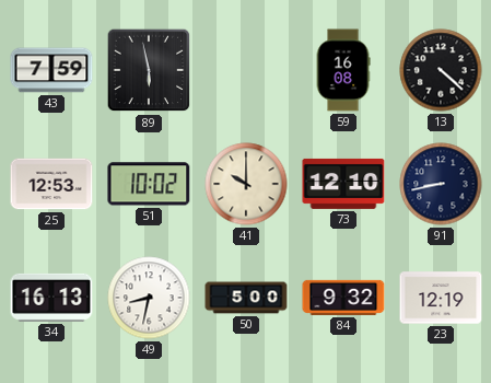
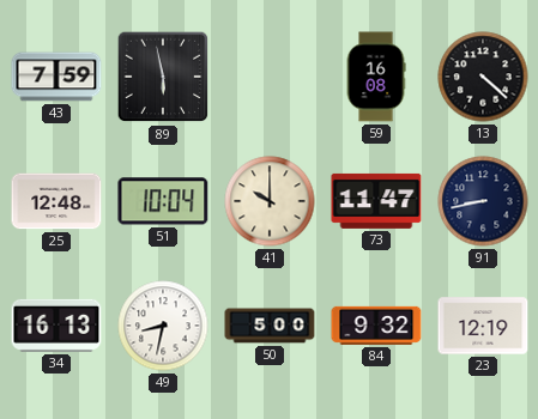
25: 12:53 -> 12:48 (56, 201)
51: 10:02 -> 10:04 (163, 201)
73: 12:10 -> 11:47 (376, 201)
